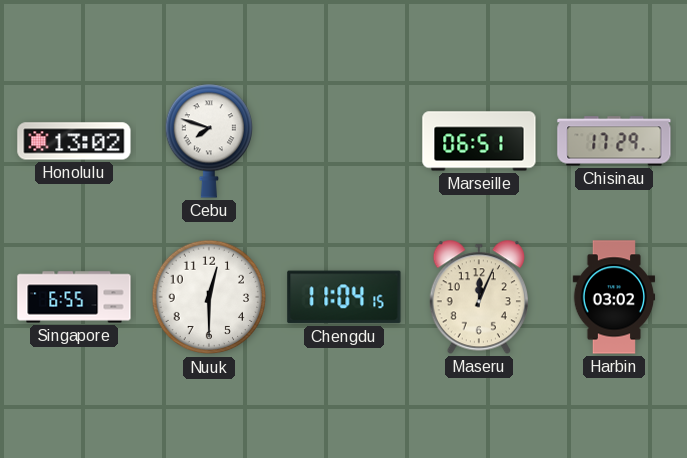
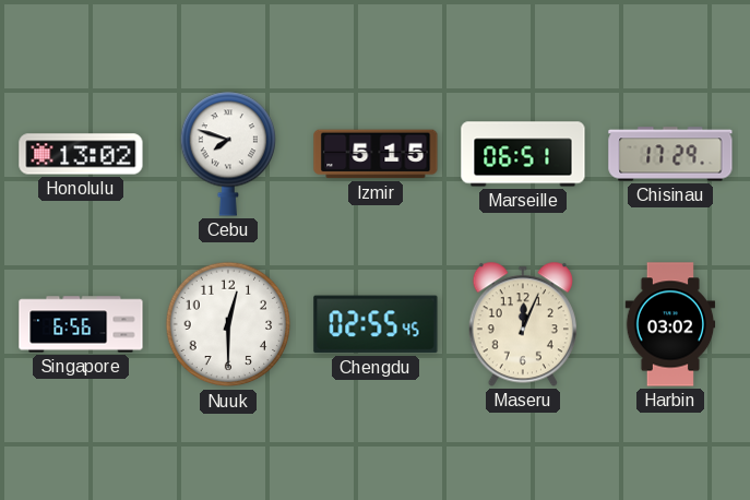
Izmir: none -> 5:15 (376, 154)
Singapore: 6:55 -> 6:56 (81, 324)
Chengdu: 11:04 -> 02:55 (376, 324)
